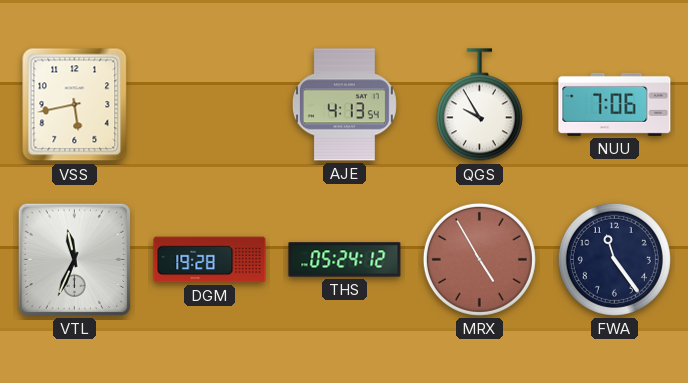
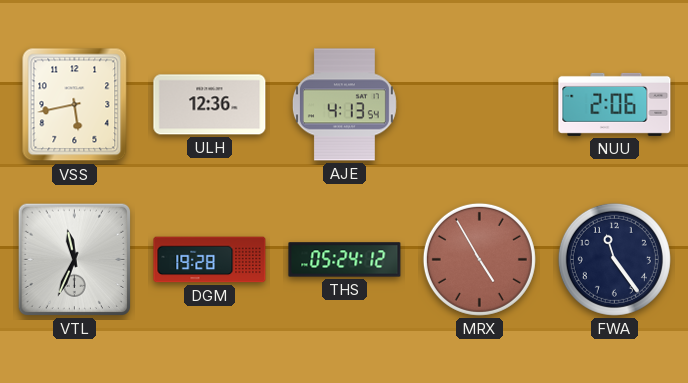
ULH: none -> 12:36 (210, 105)
QGS: 9:55 -> none (479, 105)
NUU: 7:06 -> 2:06 (615, 104)
